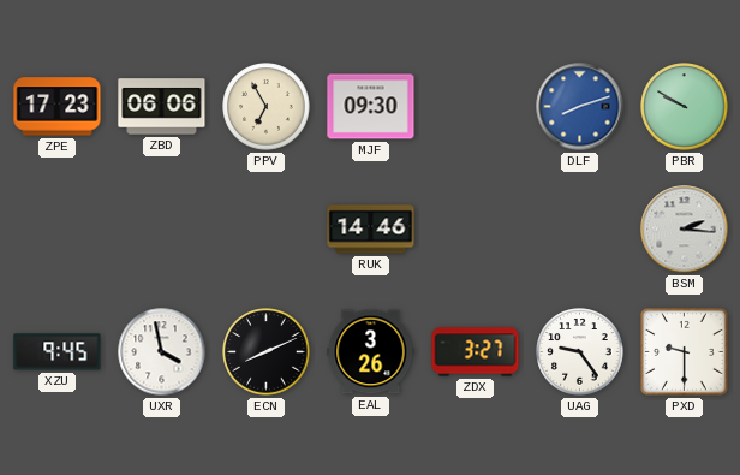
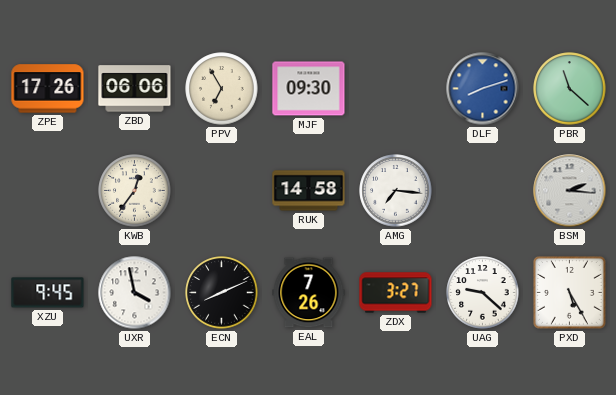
ZPE: 17:23 -> 17:26 (48, 89)
PBR: 9:50 -> 11:22 (570, 89)
KWB: none -> 12:36 (135, 191)
RUK: 14:46 -> 14:58 (309, 191)
AMG: none -> 7:16 (396, 191)
EAL: 3:26 -> 7:26 (309, 293)
UAG: 9:24 -> 9:22 (483, 293)
PXD: 9:30 -> 5:25 (570, 293)
